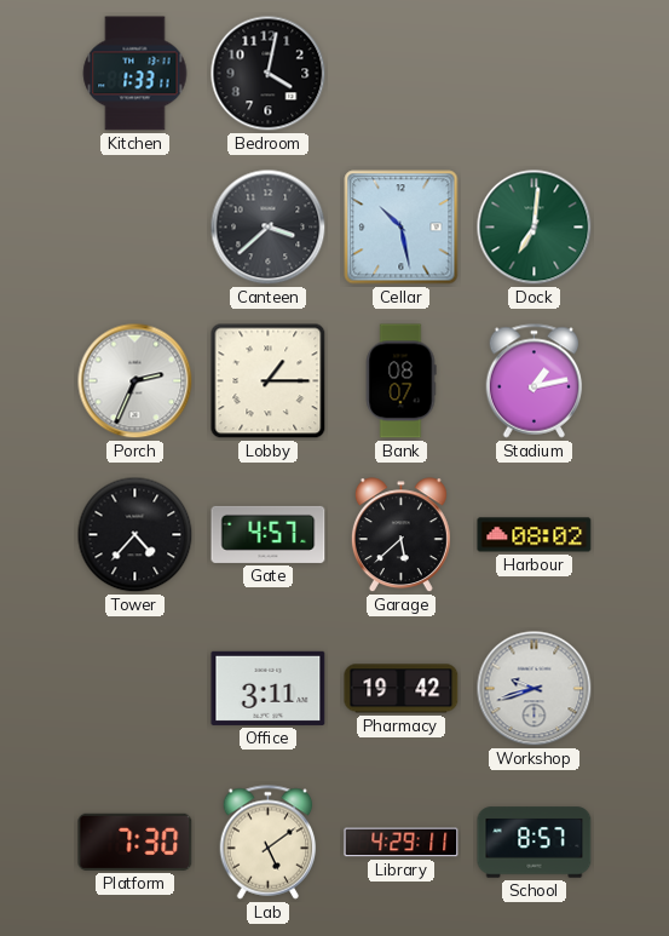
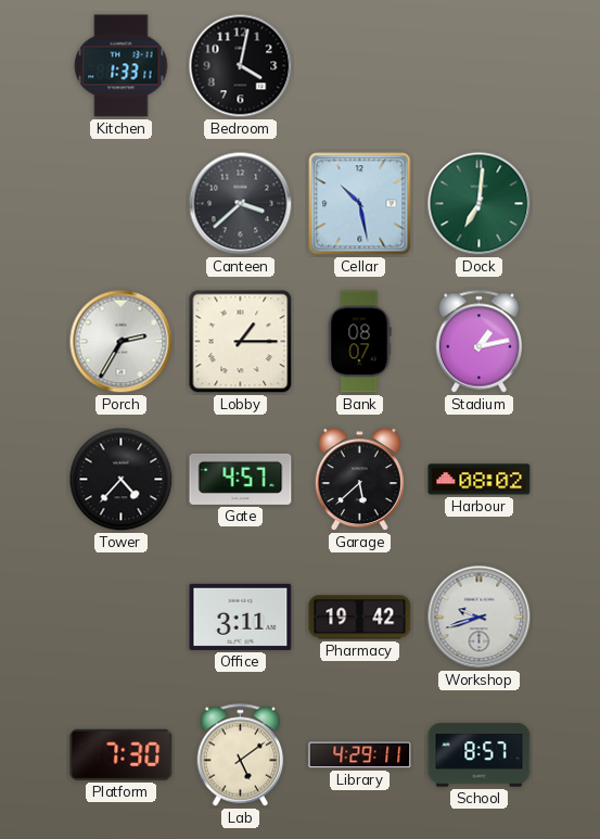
Porch: 2:34 -> 2:35 (122, 342)
